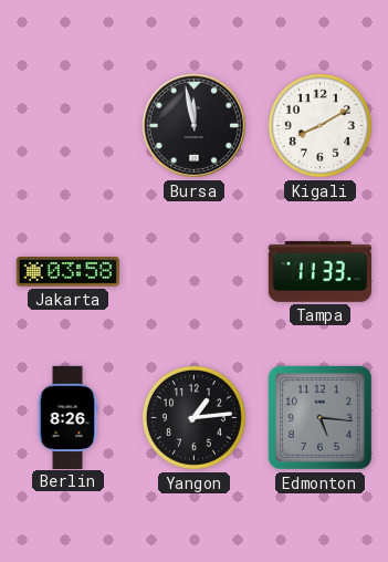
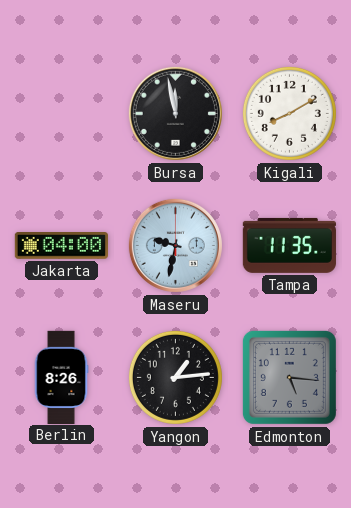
Jakarta: 03:58 -> 04:00 (61, 246)
Maseru: none -> 9:32 (175, 245)
Tampa: 11:33 -> 11:35 (289, 245)
